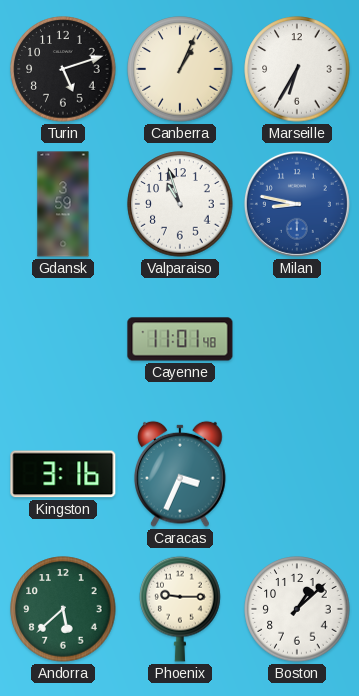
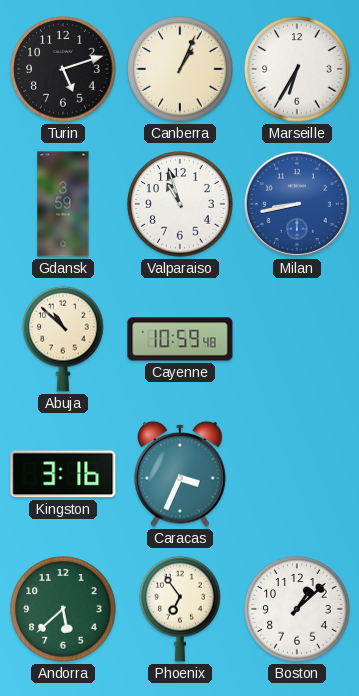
Milan: 8:47 -> 8:43 (297, 204)
Abuja: none -> 10:52 (63, 339)
Cayenne: 11:01 -> 10:59 (180, 339)
Phoenix: 9:15 -> 6:54 (180, 609)
